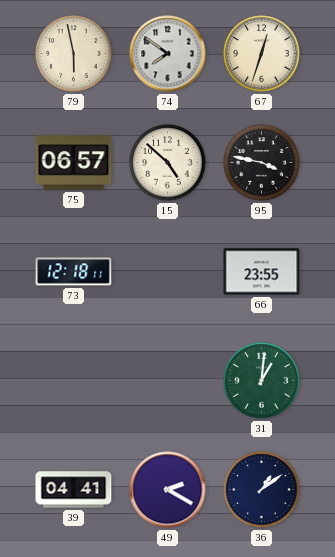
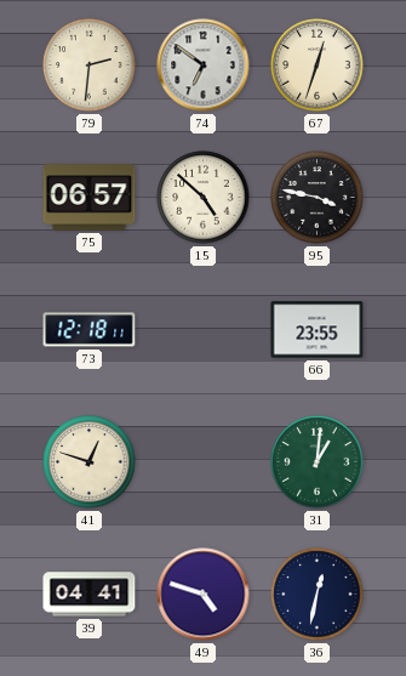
79: 5:58 -> 2:31 (90, 66)
74: 7:51 -> 6:51 (204, 66)
41: none -> 12:48 (90, 462)
49: 2:20 -> 4:48 (204, 595)
36: 1:09 -> 12:32 (318, 595)
